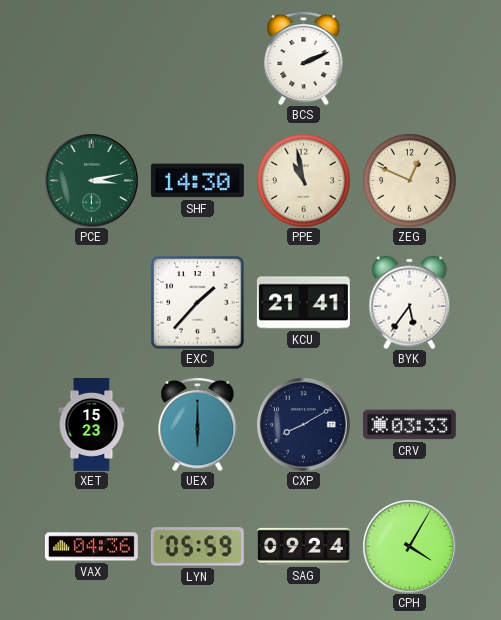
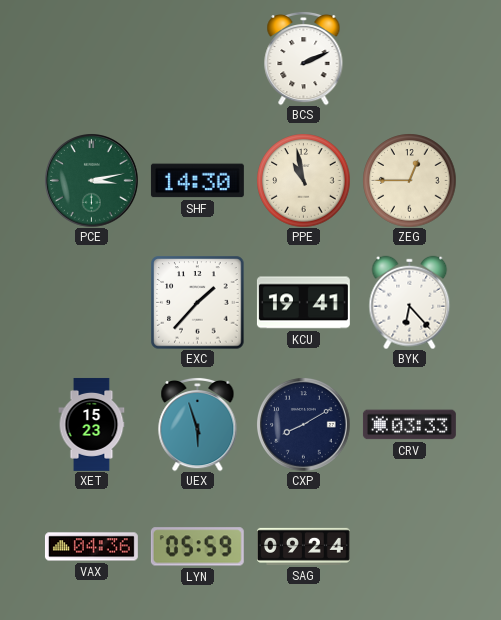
ZEG: 12:49 -> 12:45 (409, 180)
KCU: 21:41 -> 19:41 (303, 303)
BYK: 5:36 -> 6:23 (410, 302)
UEX: 6:00 -> 5:57 (198, 424)
CPH: 4:05 -> none (410, 547)
